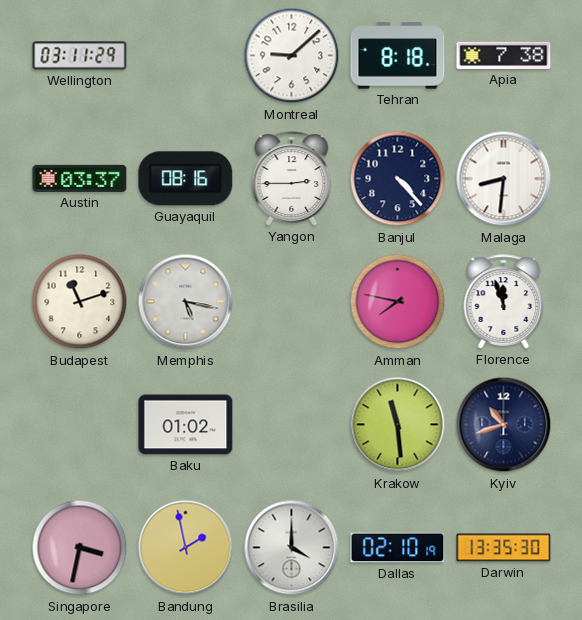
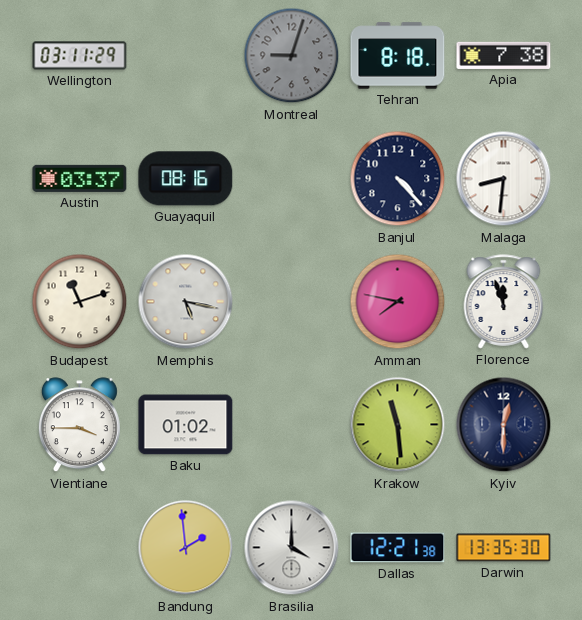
Montreal: 9:08 -> 9:03 (292, 56)
Montreal dial: white -> grey (292, 56)
Yangon: 2:45 -> none (292, 179)
Vientiane: none -> 3:45 (79, 425)
Kyiv: 10:42 -> 12:30 (504, 425)
Singapore: 3:32 -> none (80, 548)
Bandung: 1:58 -> 1:59 (186, 548)
Dallas: 02:10 -> 12:21 (398, 548)
